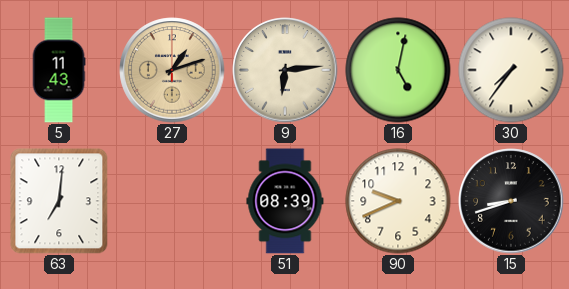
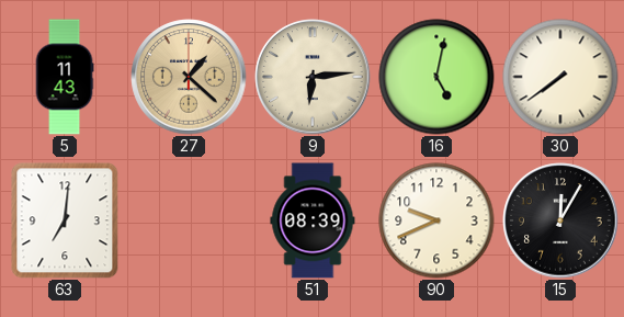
27: 1:12 -> 1:22 (189, 77)
30: 7:36 -> 7:39 (560, 77)
15: 8:42 -> 12:05 (560, 220)
